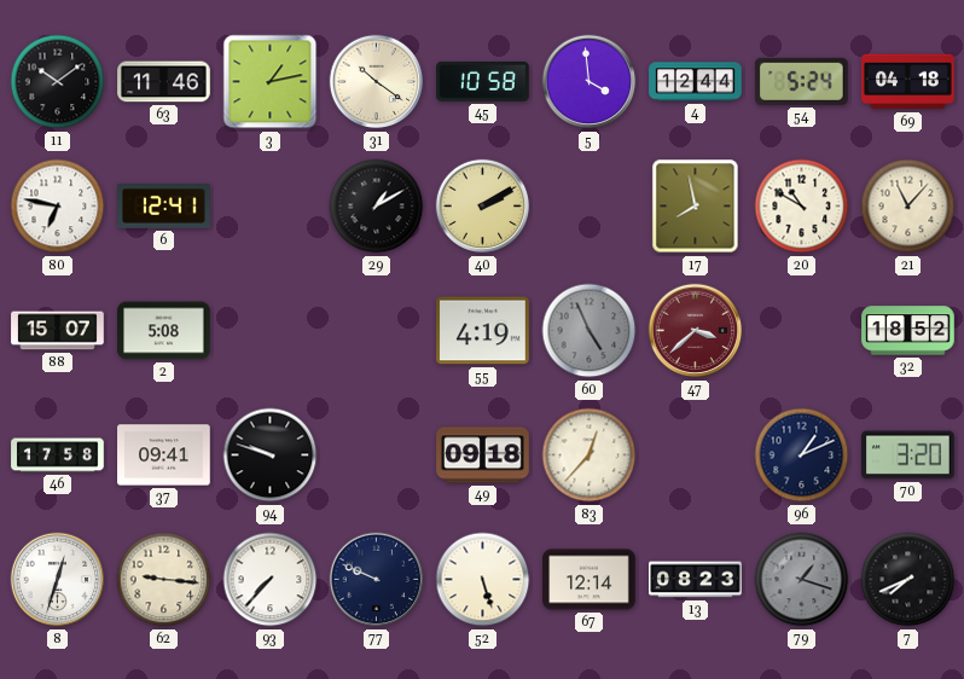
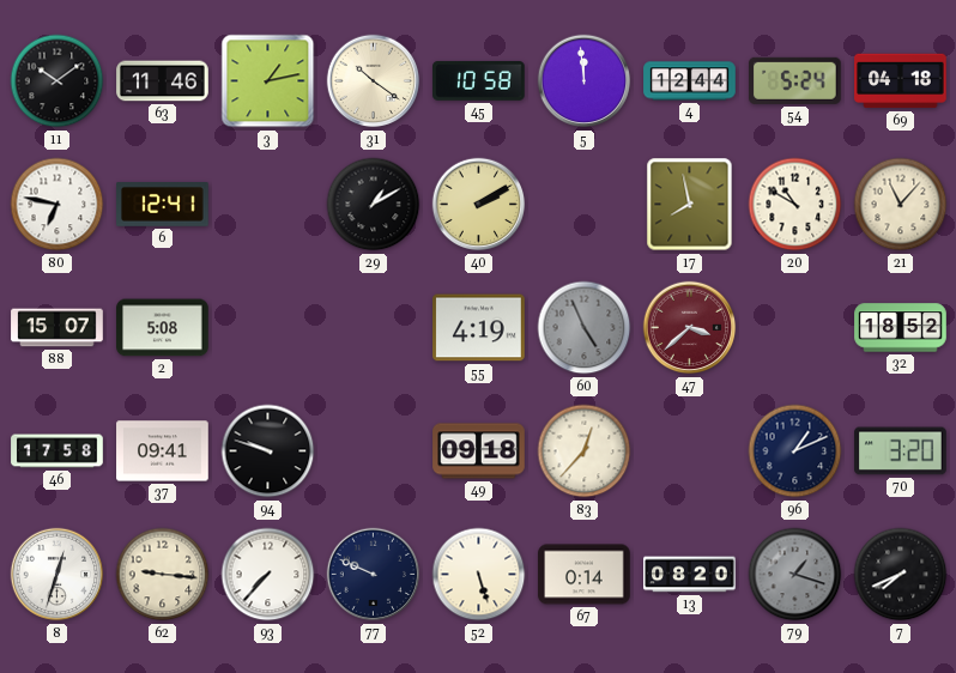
5: 3:59 -> 11:59 (585, 81)
67: 12:14 -> 0:14 (585, 575)
13: 08:23 -> 08:20 (690, 575)
